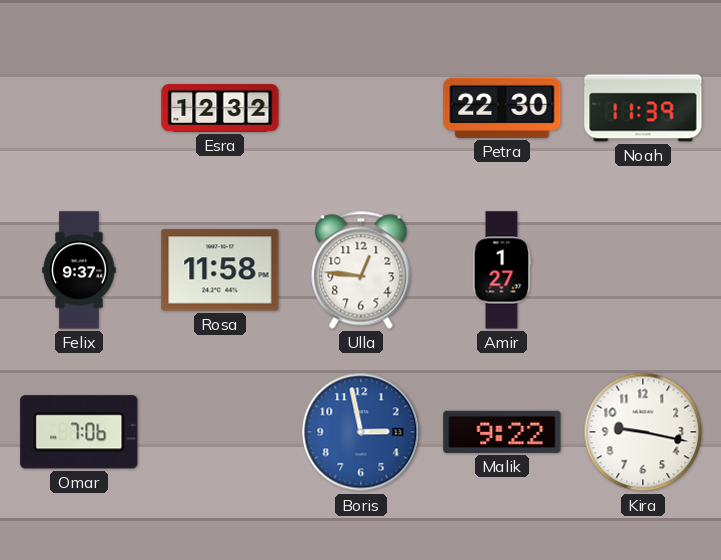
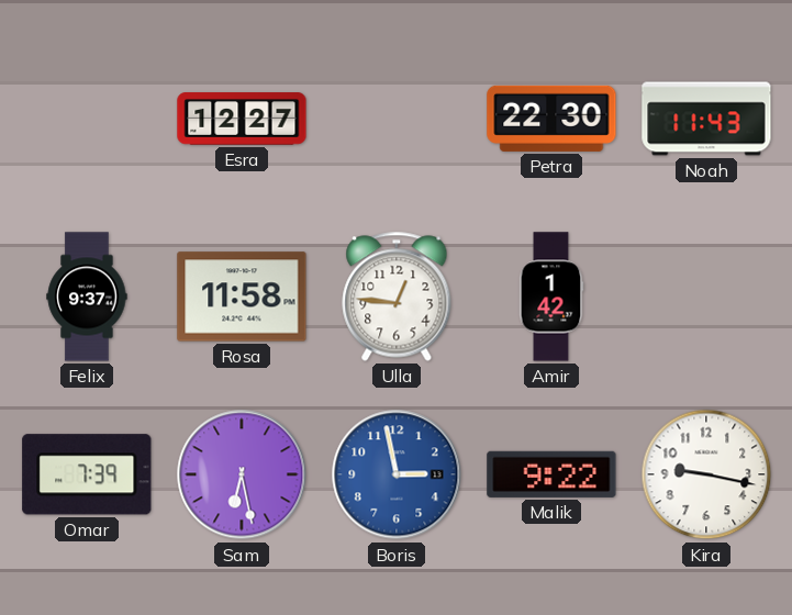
Esra: 12:32 -> 12:27 (242, 119)
Noah: 11:39 -> 11:43 (706, 119)
Amir: 1:27 -> 1:42 (551, 297)
Omar: 7:06 -> 7:39 (87, 474)
Sam: none -> 6:28 (242, 474)
